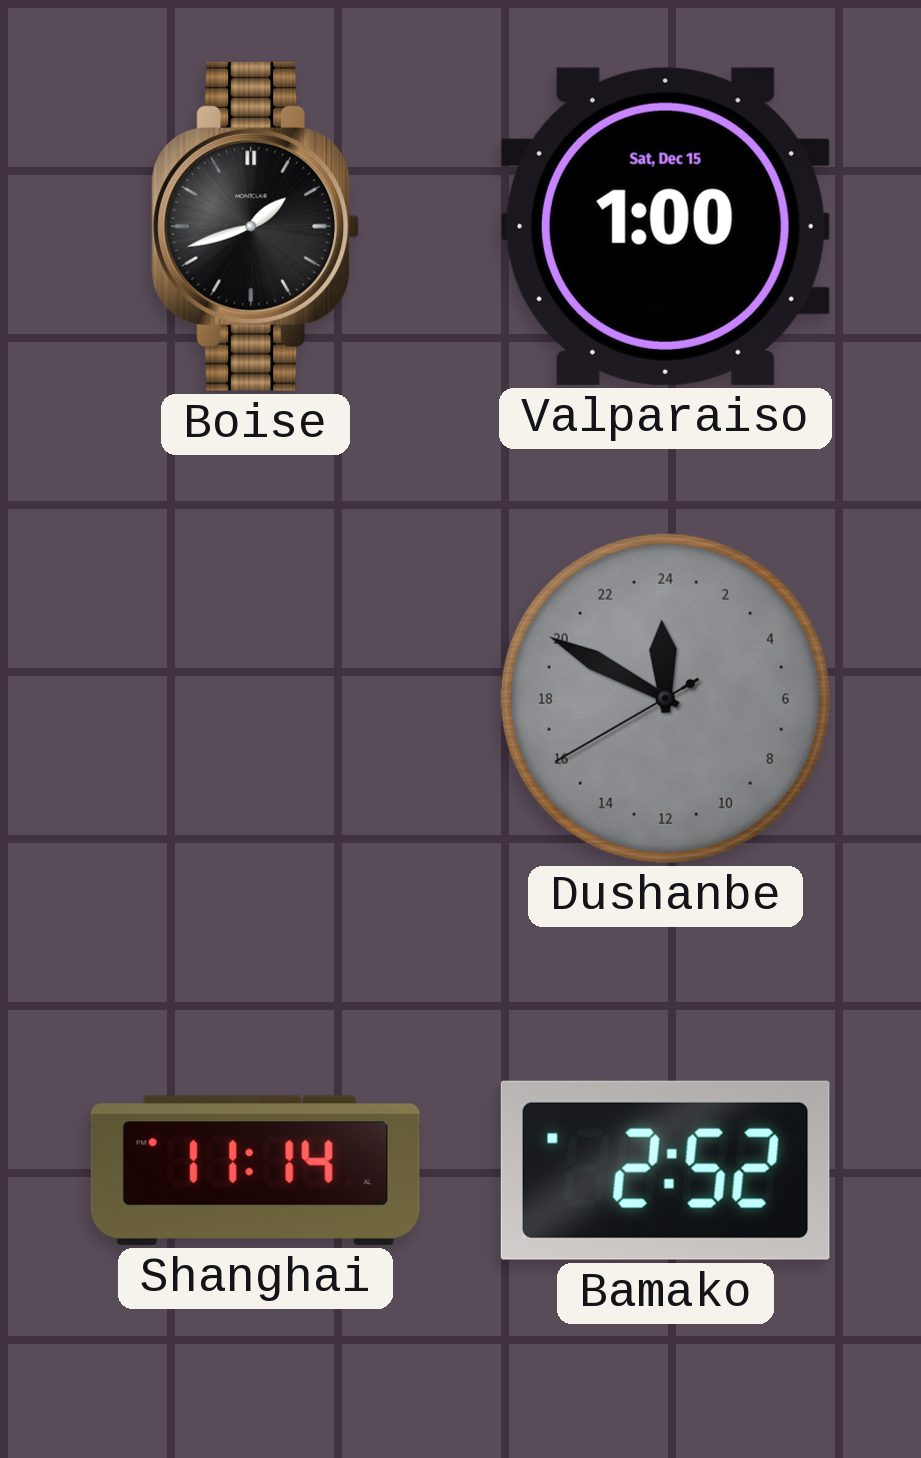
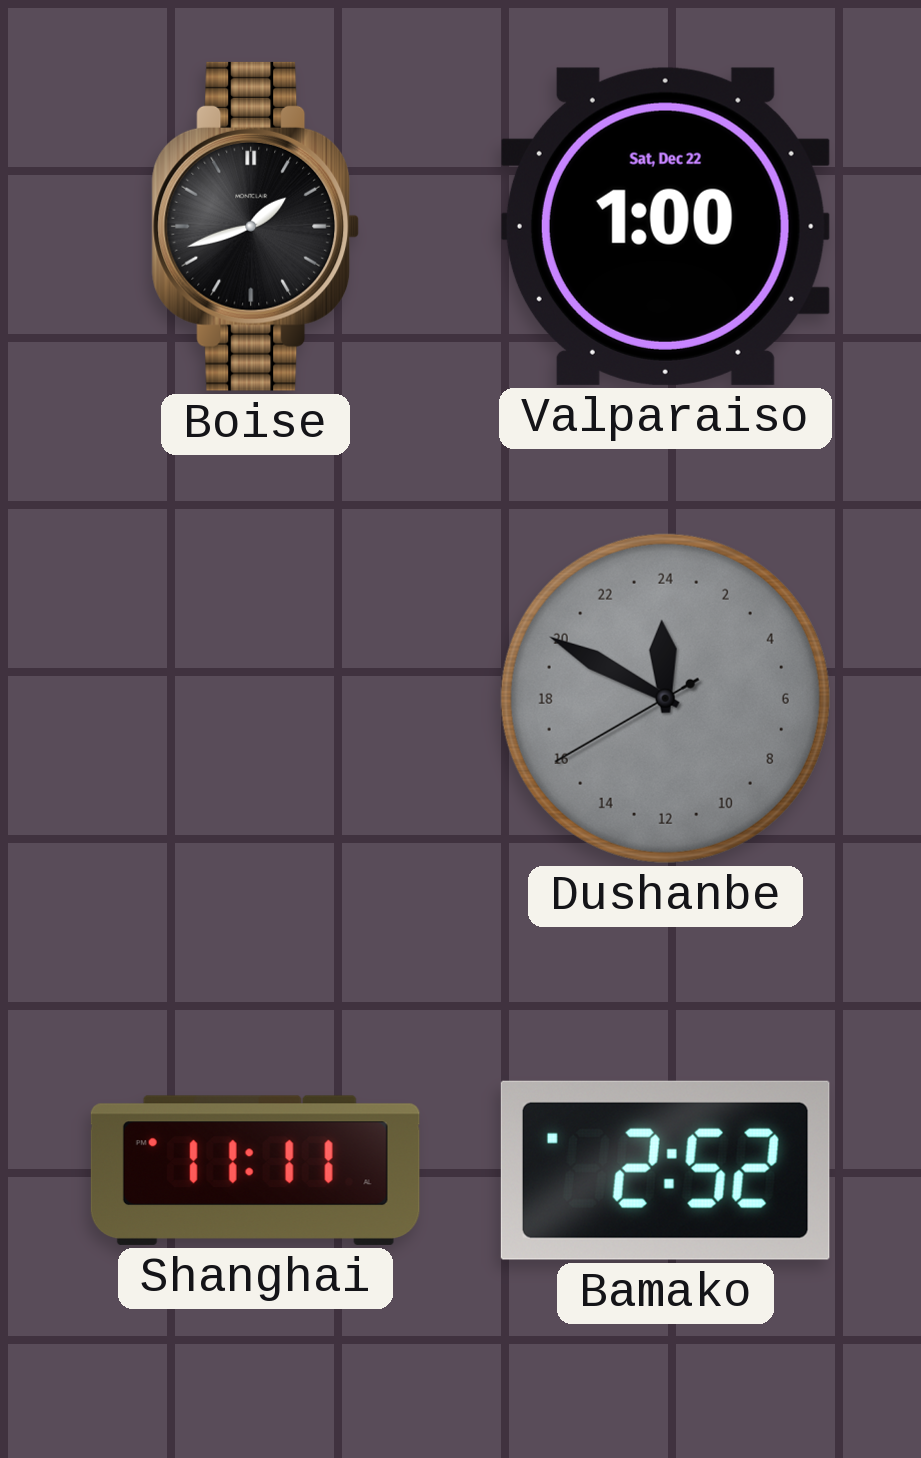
Valparaiso date: Sat, Dec 15 -> Sat, Dec 22 (665, 226)
Shanghai: 11:14 -> 11:11 (255, 1170)
